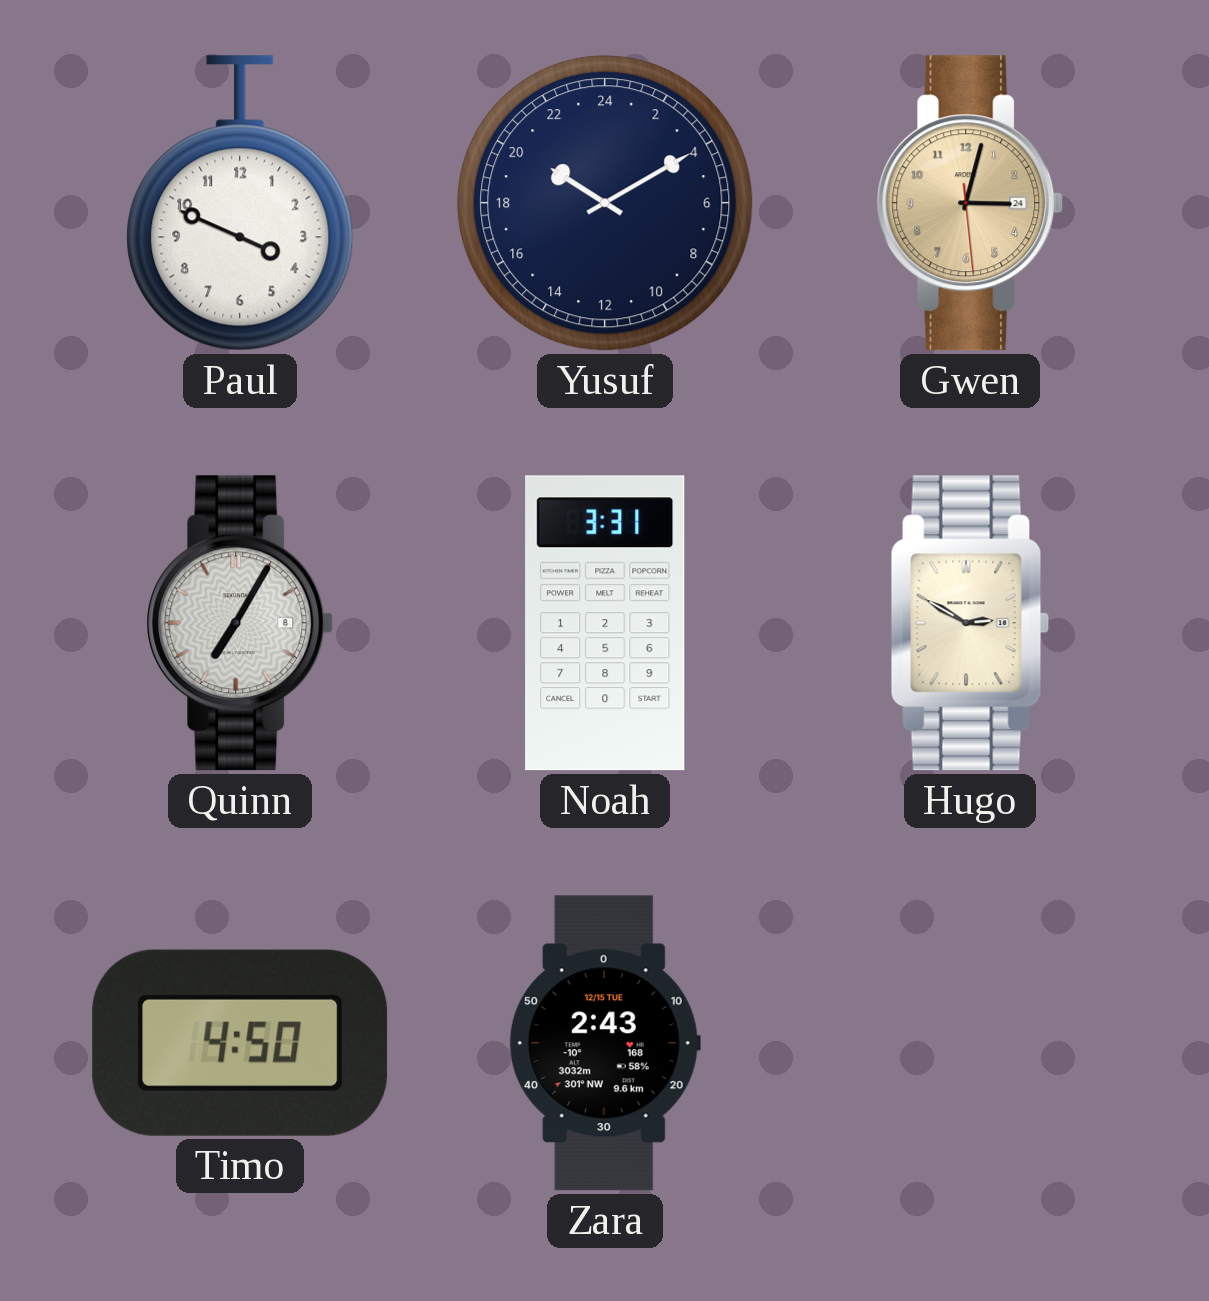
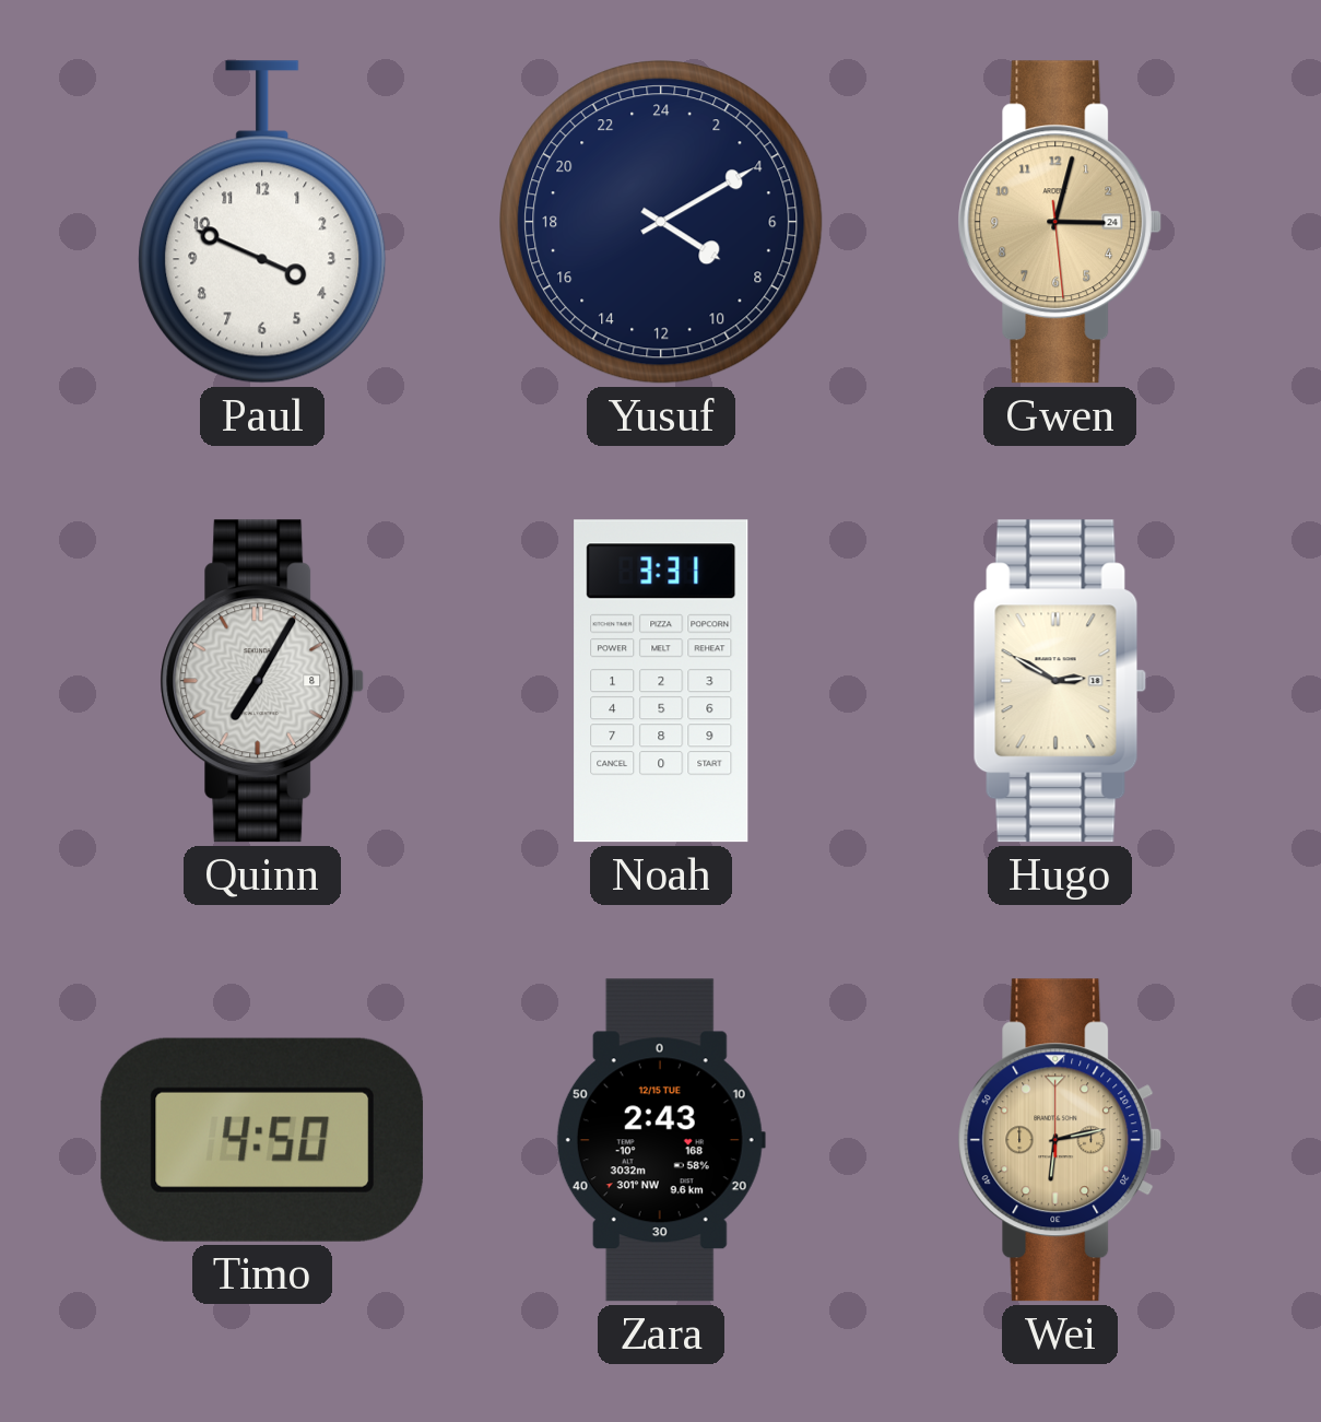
Yusuf: 20:10 -> 8:10 (661, 222)
Wei: none -> 6:13 (1060, 1140)
